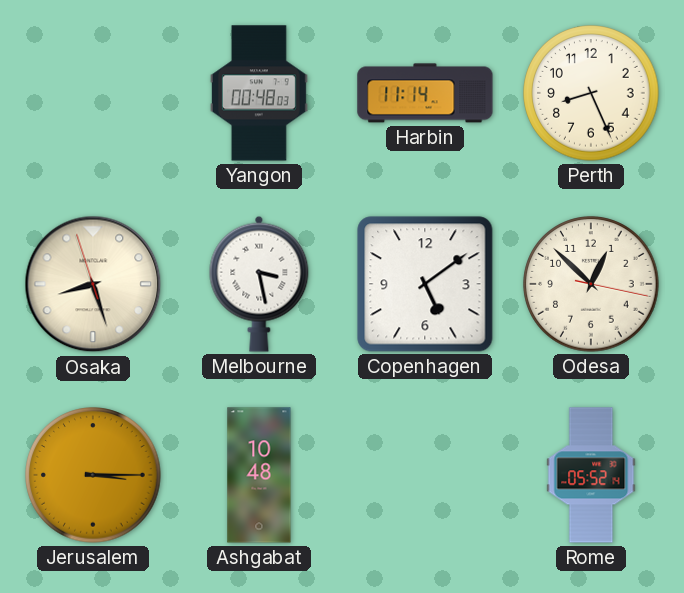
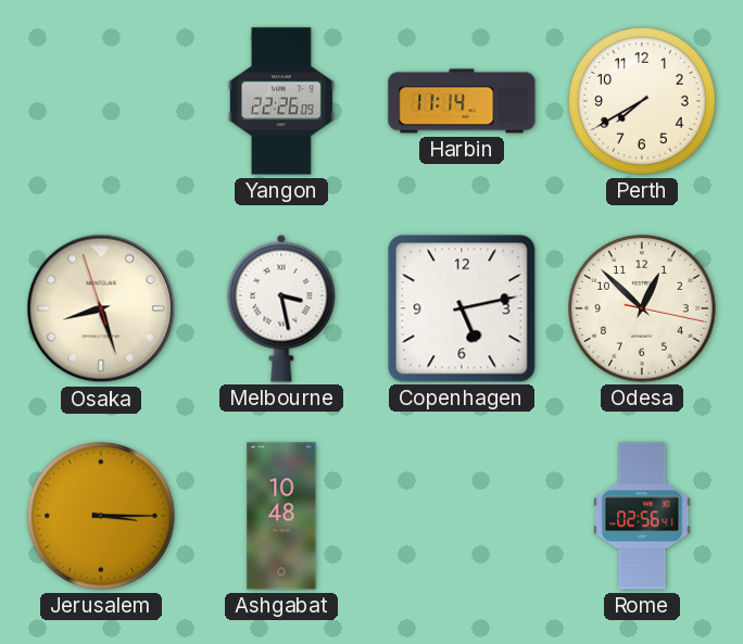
Yangon: 00:48 -> 22:26 (281, 101)
Perth: 8:26 -> 7:40 (642, 101)
Copenhagen: 5:09 -> 5:13 (462, 308)
Rome: 05:52 -> 02:56 (642, 516)
